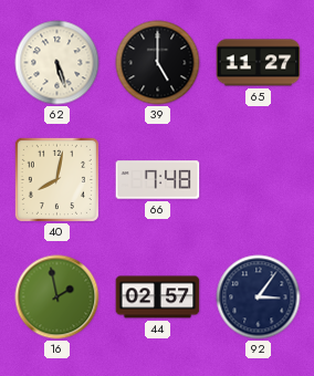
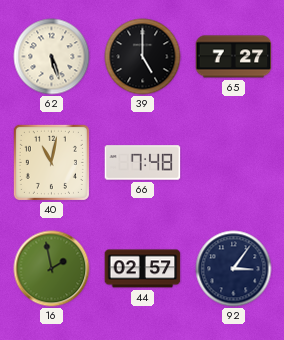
65: 11:27 -> 7:27 (234, 57)
40: 8:02 -> 11:02 (51, 162)
